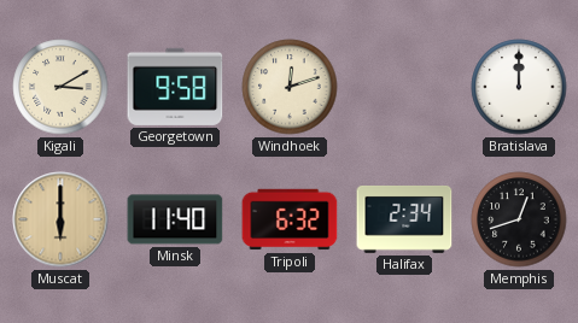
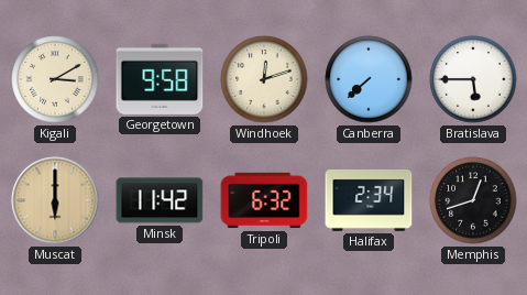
Canberra: none -> 7:38 (369, 79)
Bratislava: 12:00 -> 5:45 (473, 79)
Minsk: 11:40 -> 11:42 (160, 200)
